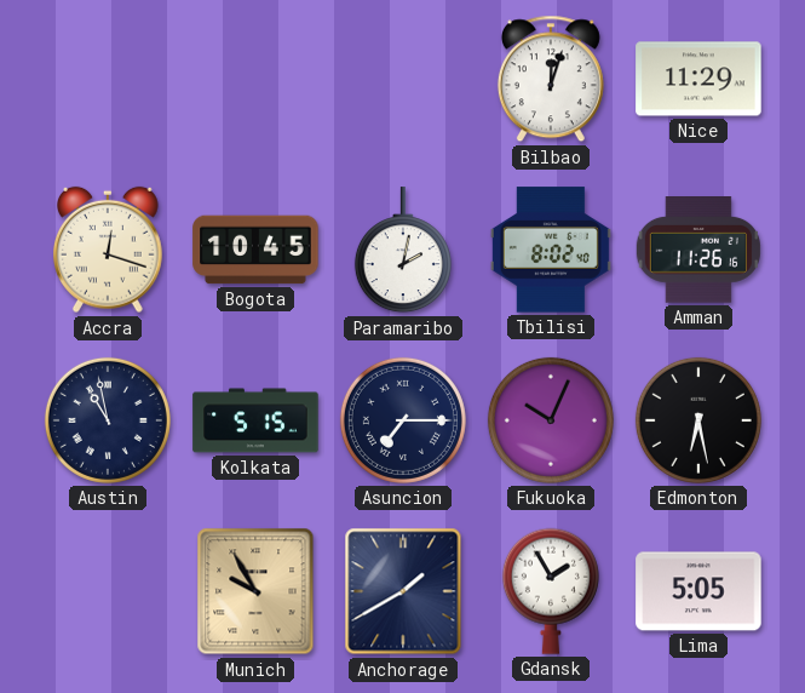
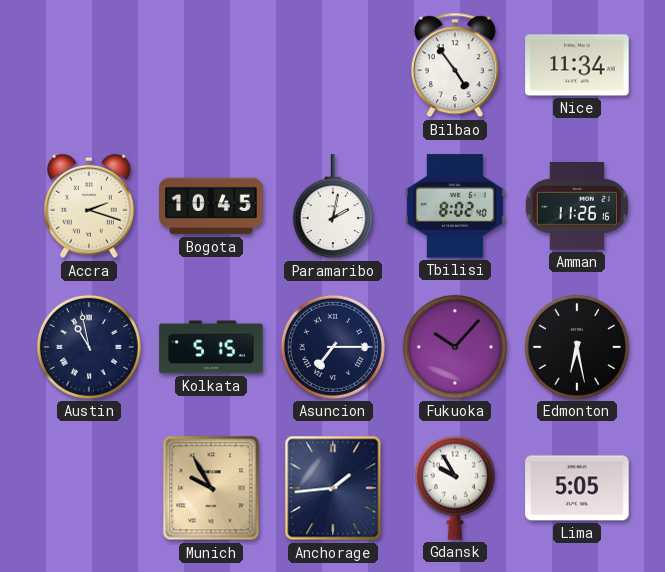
Bilbao: 12:03 -> 4:54 (455, 65)
Nice: 11:29 -> 11:34 (577, 65)
Accra: 12:18 -> 2:18 (90, 206)
Fukuoka: 10:04 -> 10:07 (455, 347)
Anchorage: 1:40 -> 1:44 (333, 488)
Gdansk: 1:55 -> 9:55 (455, 488)
